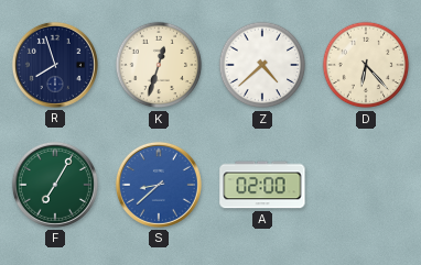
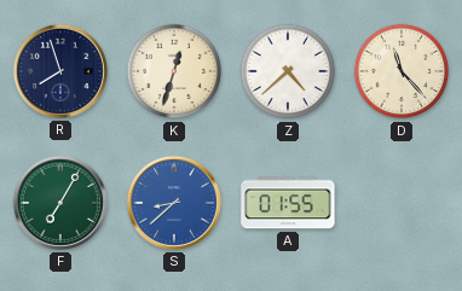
D: 6:23 -> 11:23 (402, 71)
A: 02:00 -> 01:55 (288, 203)
